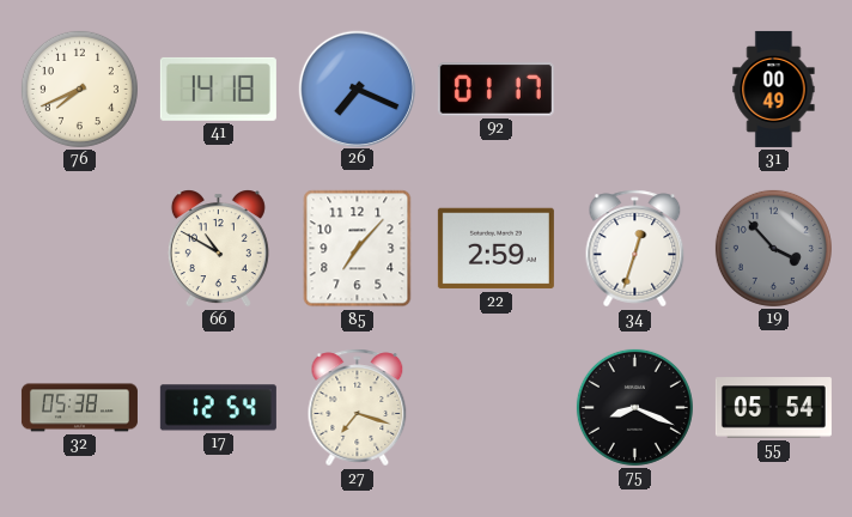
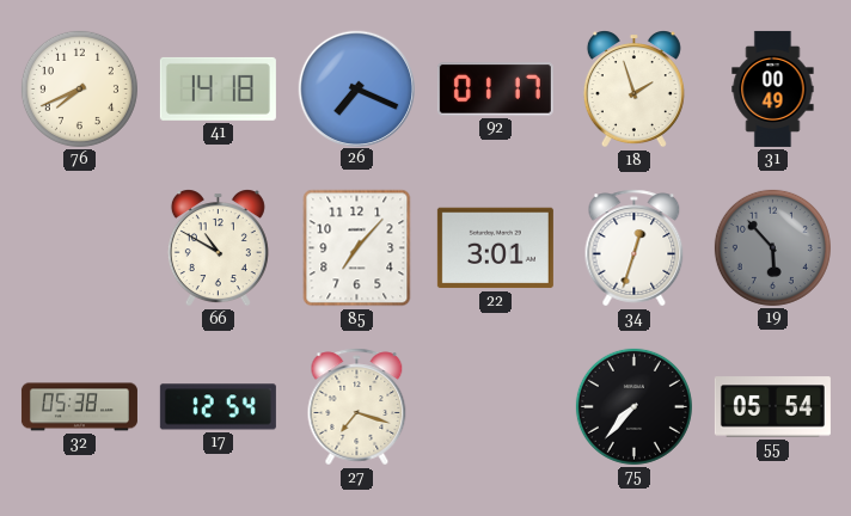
18: none -> 1:57 (633, 90)
22: 2:59 -> 3:01 (495, 248)
19: 3:53 -> 5:53 (772, 247)
75: 8:19 -> 7:37 (633, 406)
